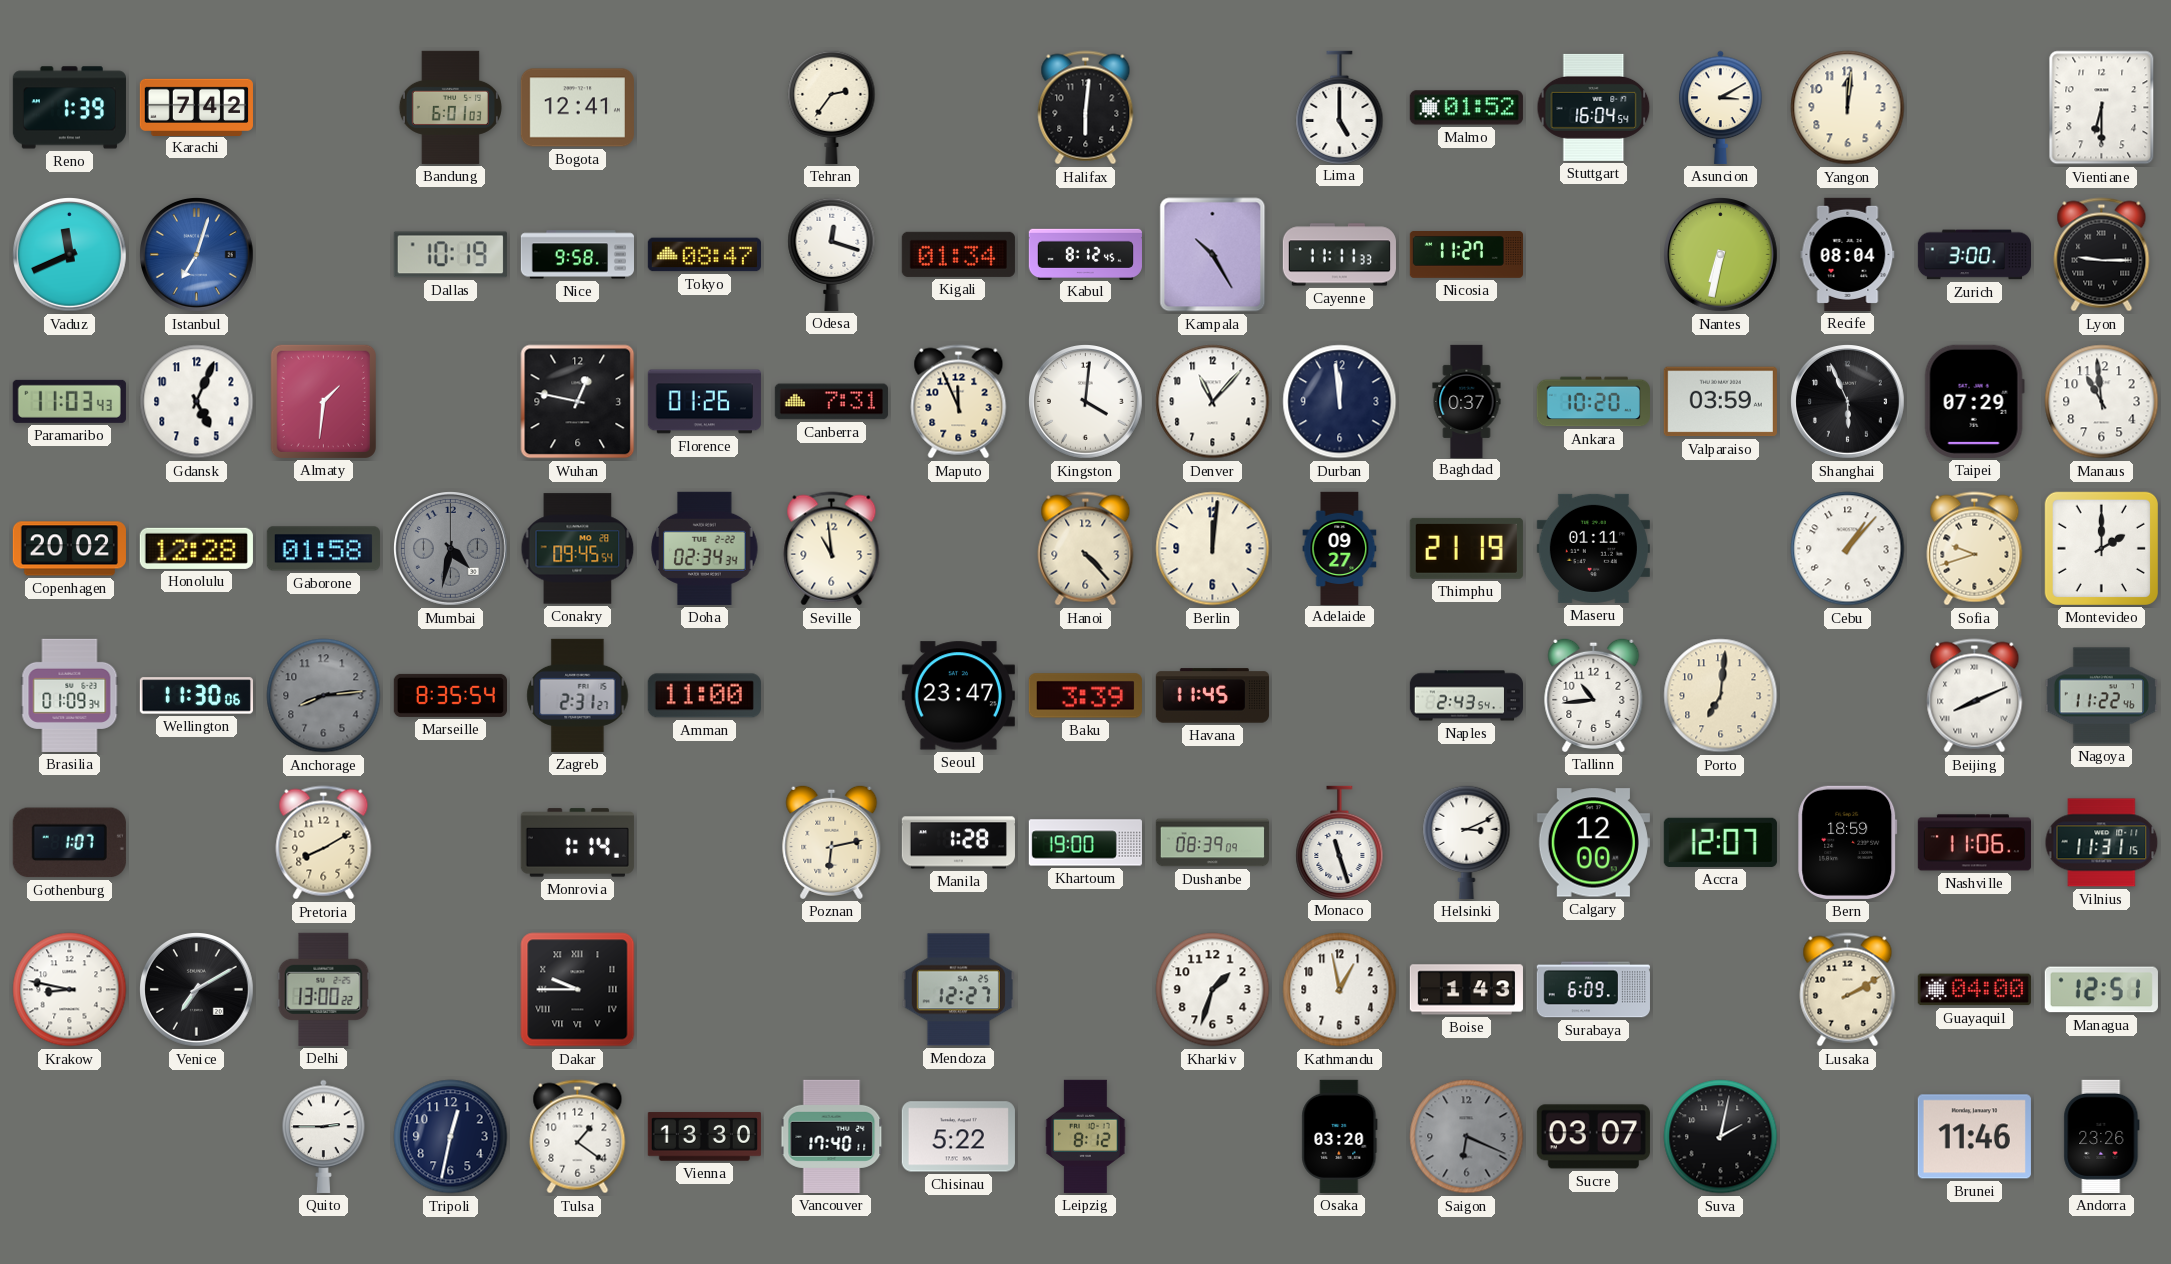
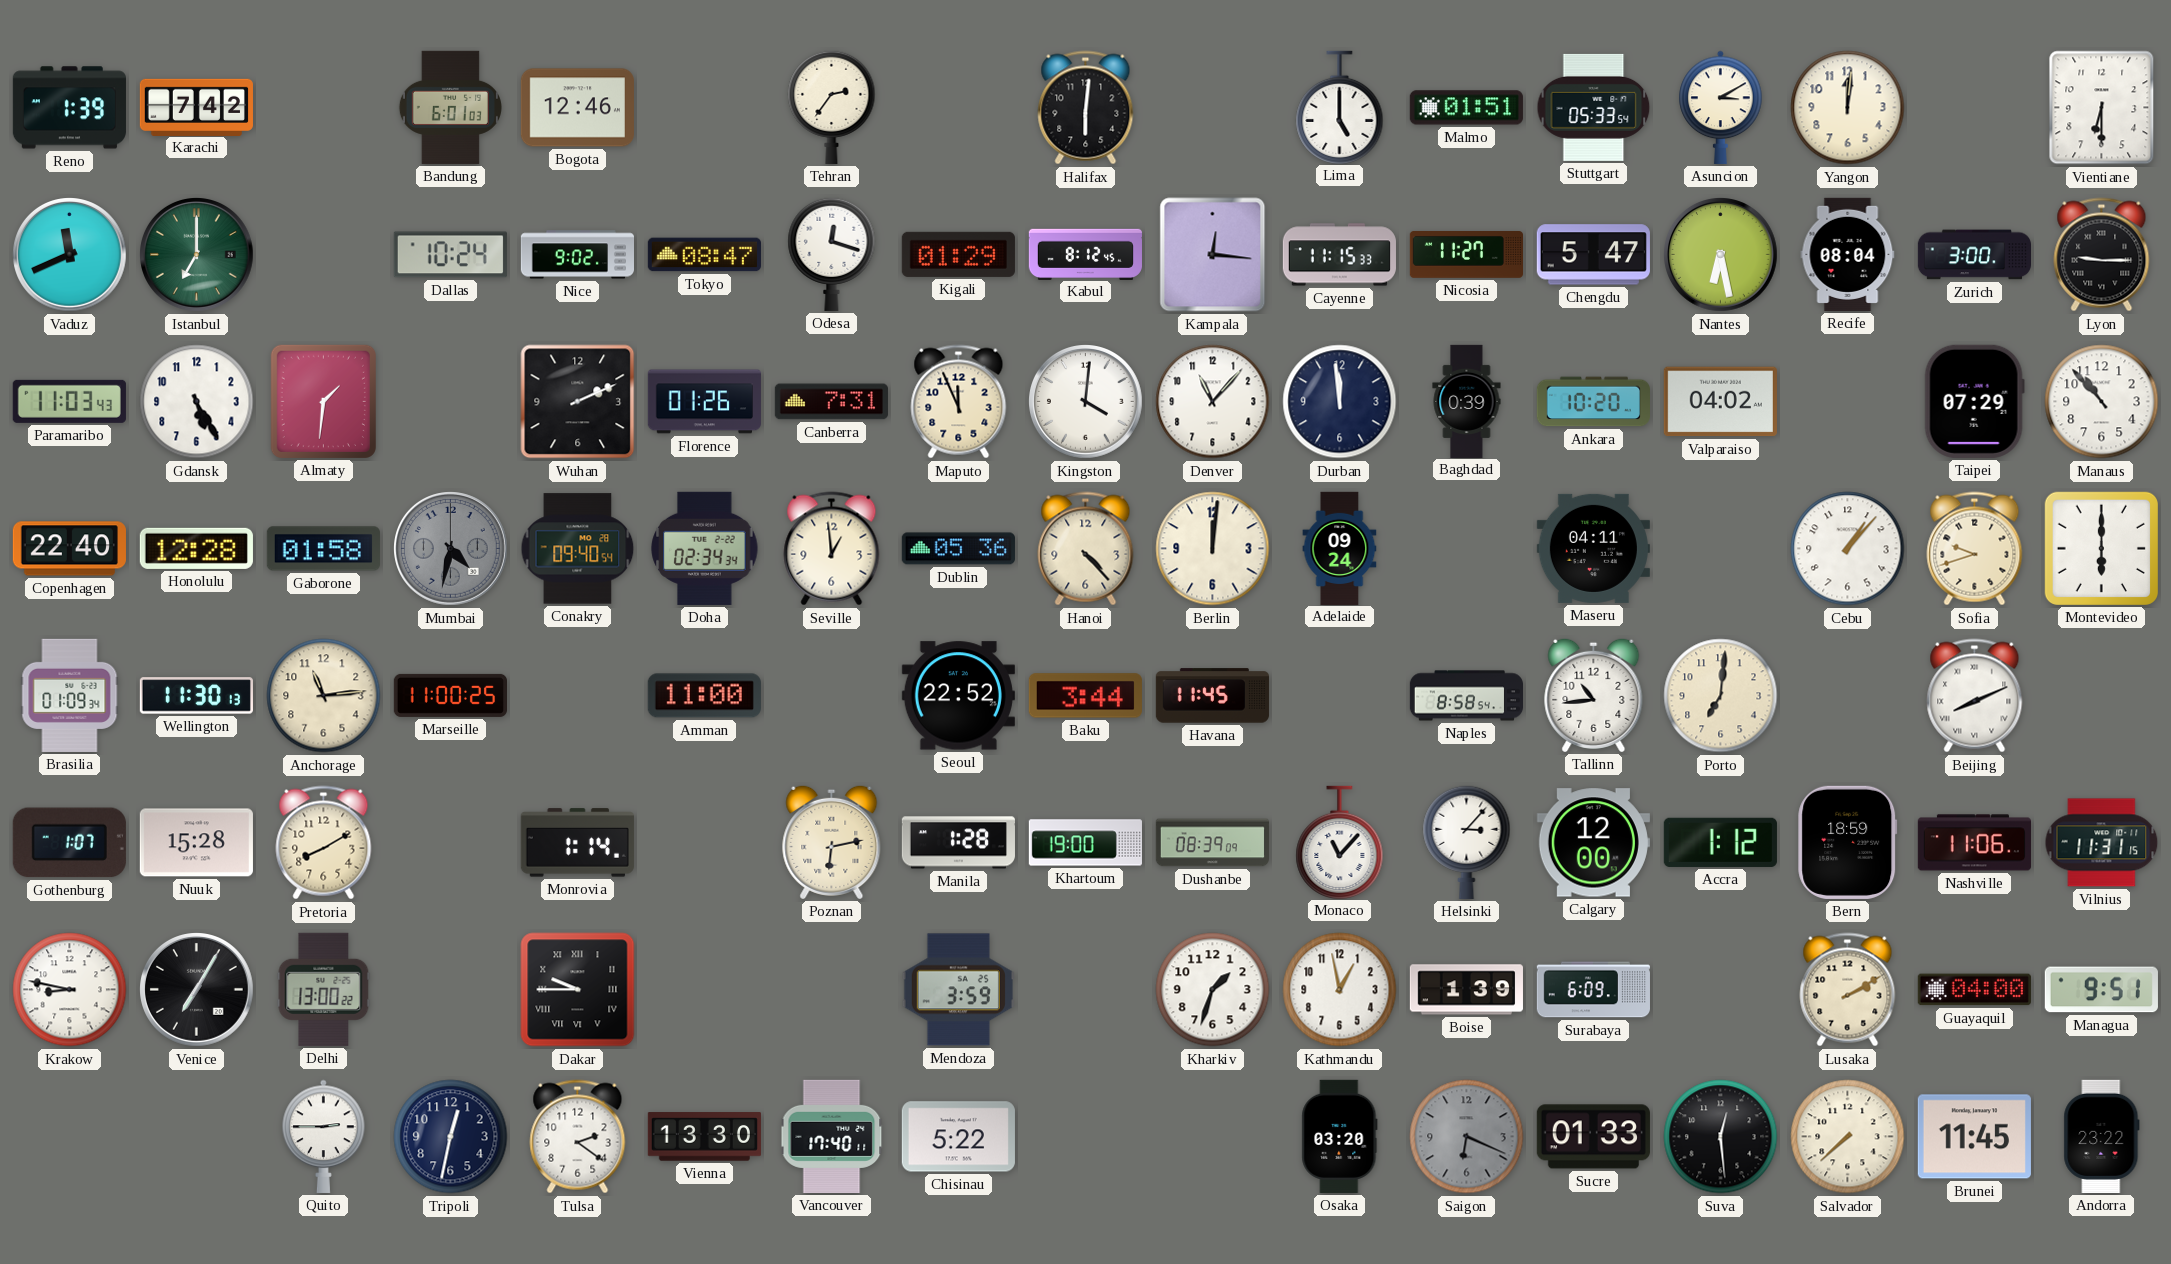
Bogota: 12:41 -> 12:46 (577, 108)
Malmo: 01:52 -> 01:51 (1466, 108)
Stuttgart: 16:04 -> 05:33 (1594, 107)
Istanbul: 7:03 -> 7:00 (197, 255)
Istanbul dial: blue -> green (197, 255)
Dallas: 10:19 -> 10:24 (450, 255)
Nice: 9:58 -> 9:02 (577, 255)
Kigali: 01:34 -> 01:29 (958, 254)
Kampala: 10:25 -> 12:16 (1213, 255)
Cayenne: 11:11 -> 11:15 (1339, 255)
Chengdu: none -> 5:47 (1593, 255)
Nantes: 6:32 -> 6:28 (1721, 255)
Gdansk: 5:04 -> 5:25 (197, 402)
Wuhan: 12:47 -> 2:11 (578, 402)
Baghdad: 0:37 -> 0:39 (1467, 401)
Valparaiso: 03:59 -> 04:02 (1720, 402)
Shanghai: 5:56 -> none (1848, 402)
Manaus: 10:59 -> 10:53 (2102, 402)
Copenhagen: 20:02 -> 22:40 (69, 549)
Conakry: 09:45 -> 09:40 (578, 549)
Seville: 10:59 -> 12:59 (832, 549)
Dublin: none -> 05:36 (958, 549)
Adelaide: 09:27 -> 09:24 (1340, 548)
Thimphu: 21:19 -> none (1466, 548)
Maseru: 01:11 -> 04:11 (1593, 548)
Montevideo: 2:00 -> 6:00 (2101, 548)
Wellington: 11:30:06 -> 11:30:13 (196, 696)
Anchorage: 8:14 -> 11:14 (324, 696)
Anchorage dial: grey -> cream (324, 696)
Marseille: 8:35 -> 11:00 (450, 695)
Zagreb: 2:31 -> none (578, 695)
Seoul: 23:47 -> 22:52 (958, 696)
Baku: 3:39 -> 3:44 (1085, 696)
Naples: 2:43 -> 8:58 (1466, 696)
Nagoya: 11:22 -> none (2101, 696)
Nuuk: none -> 15:28 (196, 843)
Monaco: 11:27 -> 11:07 (1340, 842)
Helsinki: 3:11 -> 3:07 (1467, 842)
Accra: 12:07 -> 1:12 (1720, 842)
Venice: 7:10 -> 7:05 (197, 990)
Mendoza: 12:27 -> 3:59 (958, 990)
Boise: 1:43 -> 1:39 (1466, 990)
Managua: 12:51 -> 9:51 (2101, 990)
Tulsa: 1:21 -> 2:21 (578, 1137)
Leipzig: 8:12 -> none (1086, 1136)
Sucre: 03:07 -> 01:33 (1593, 1137)
Suva: 2:02 -> 12:29 (1721, 1137)
Salvador: none -> 7:38 (1848, 1137)
Brunei: 11:46 -> 11:45 (1974, 1137)
Andorra: 23:26 -> 23:22 (2102, 1136)
